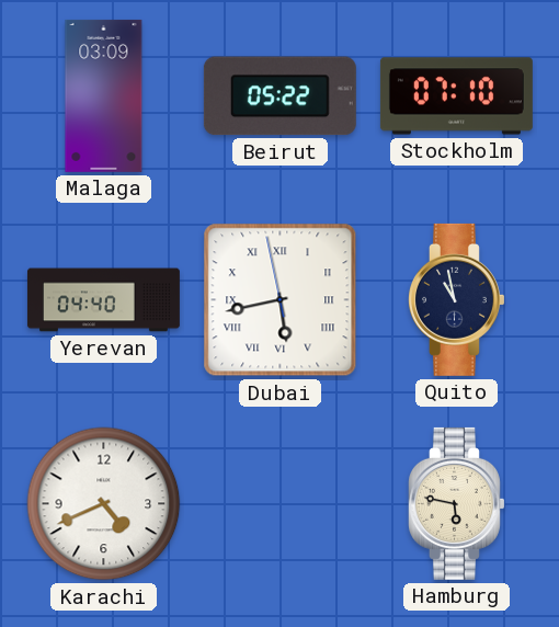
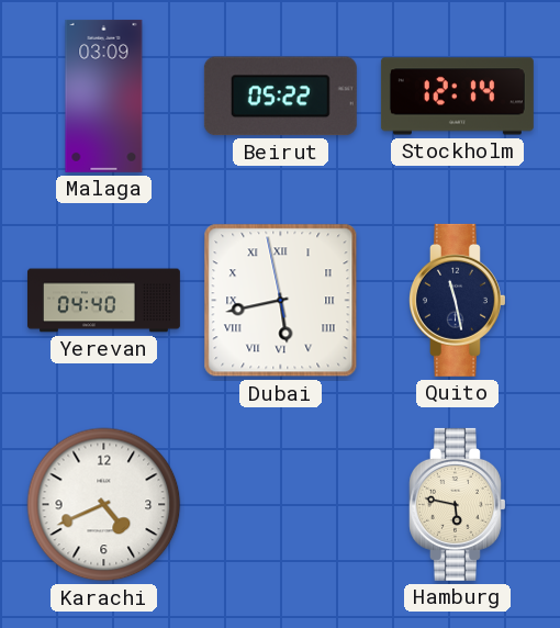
Stockholm: 07:10 -> 12:14 (457, 97)
Quito: 10:58 -> 11:28 (458, 300)
